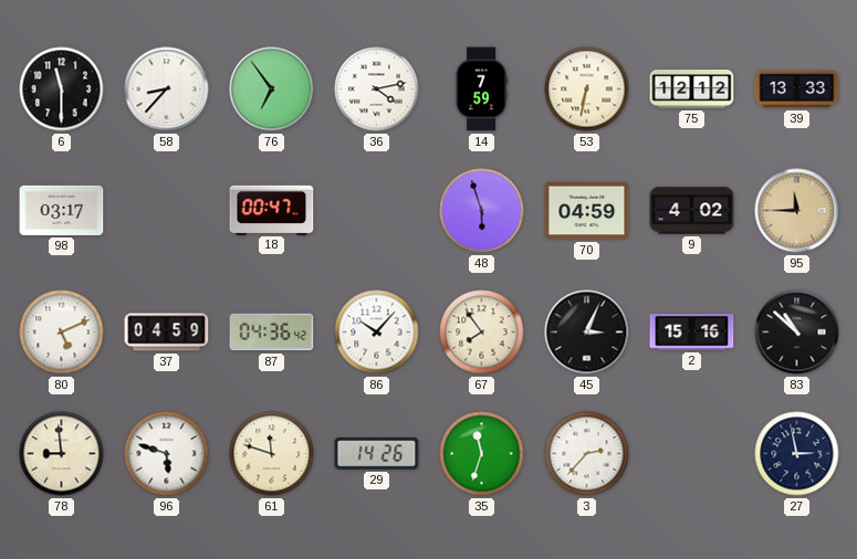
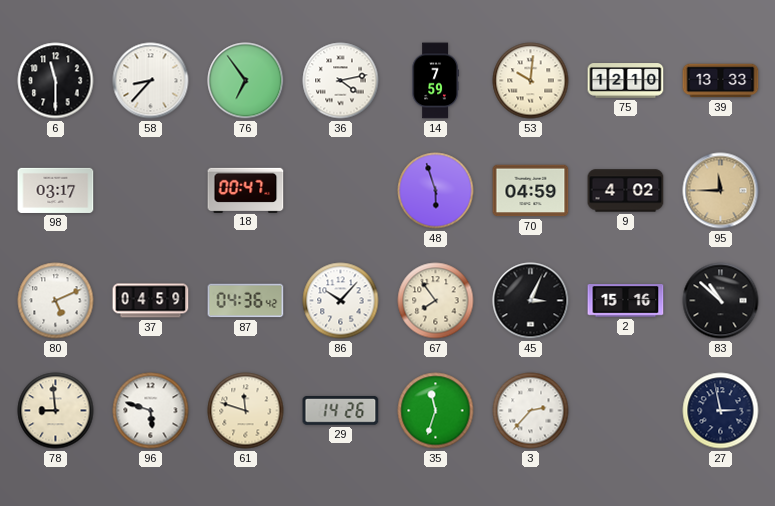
53: 6:32 -> 10:01 (531, 81)
75: 12:12 -> 12:10 (626, 81)
